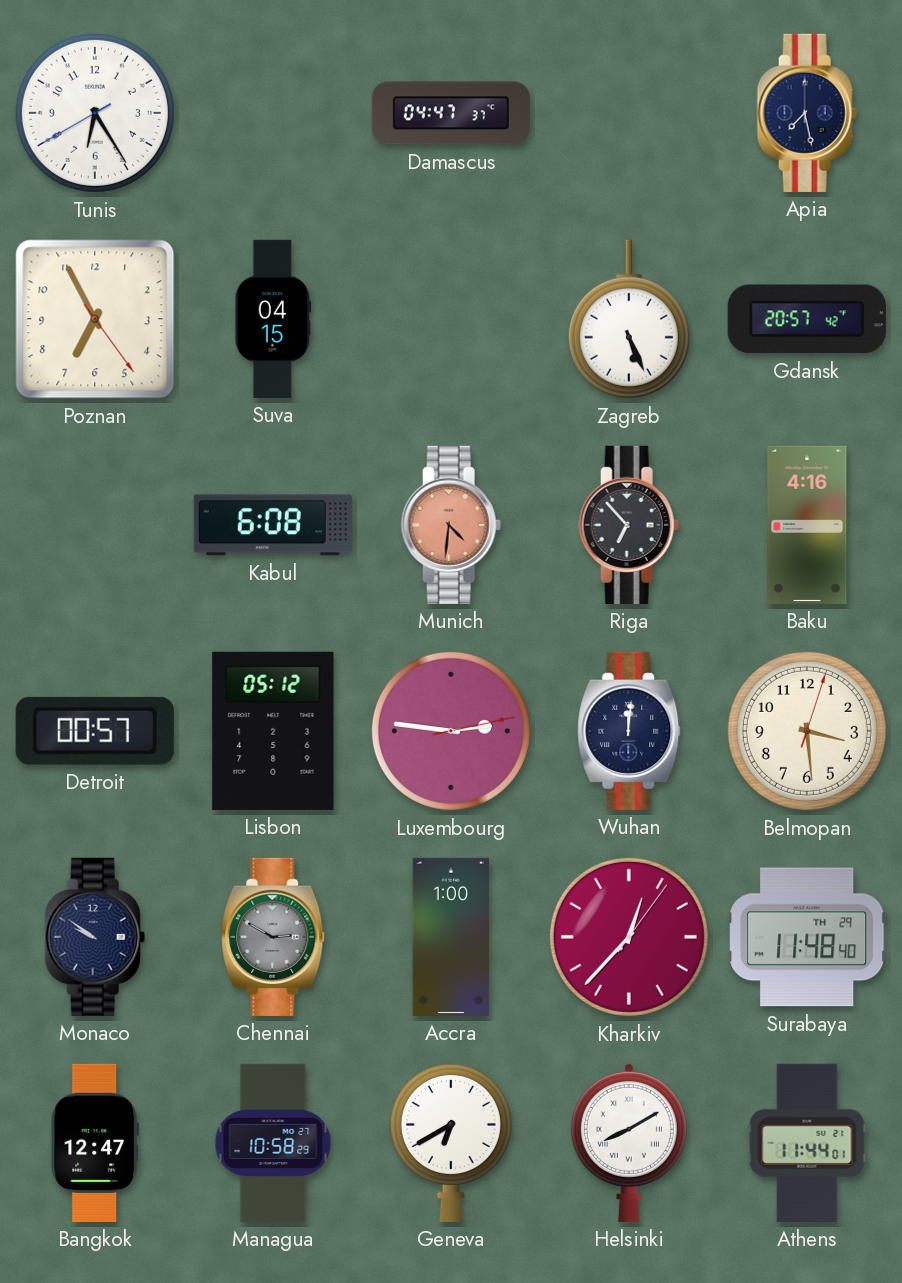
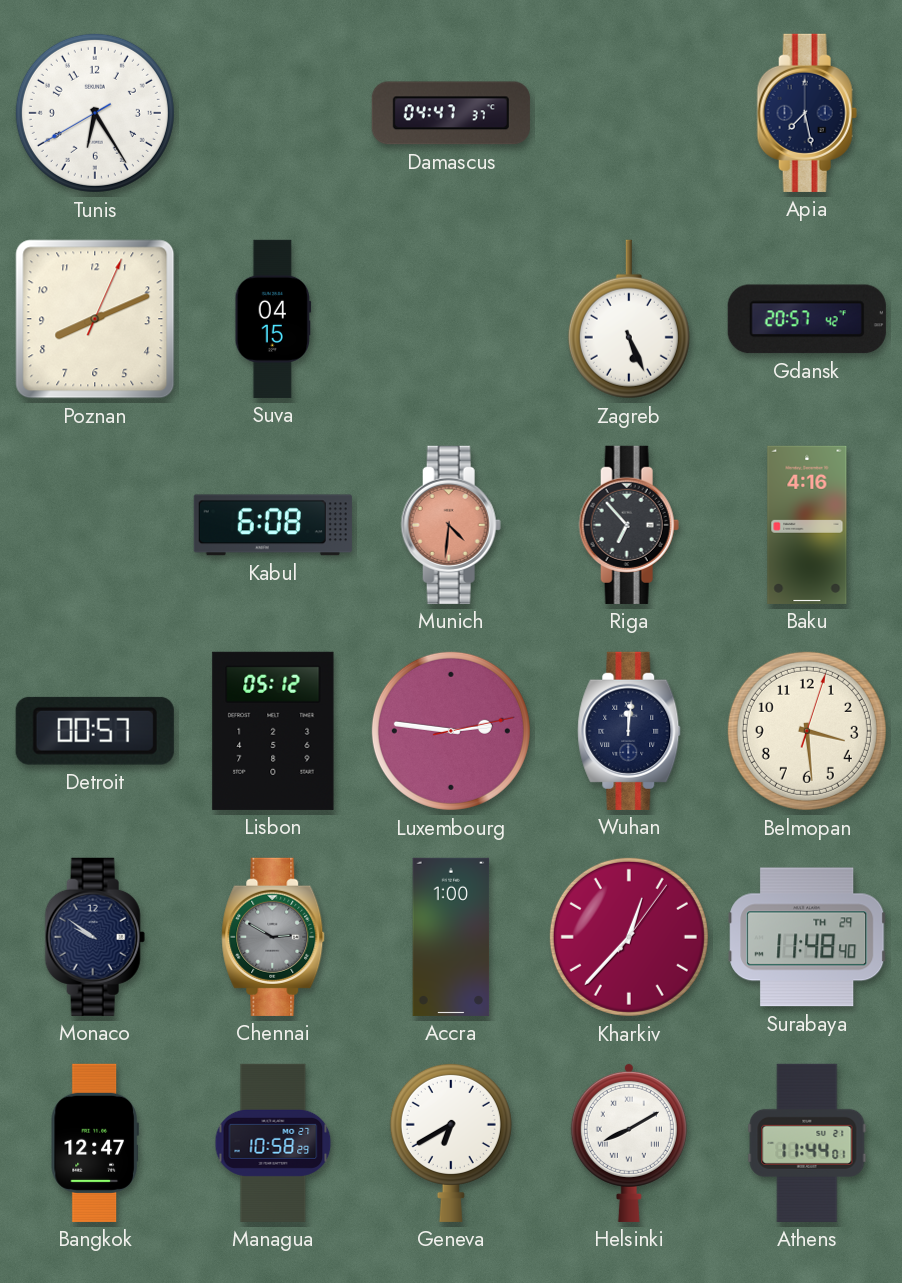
Poznan: 6:55 -> 8:11 (95, 319)
